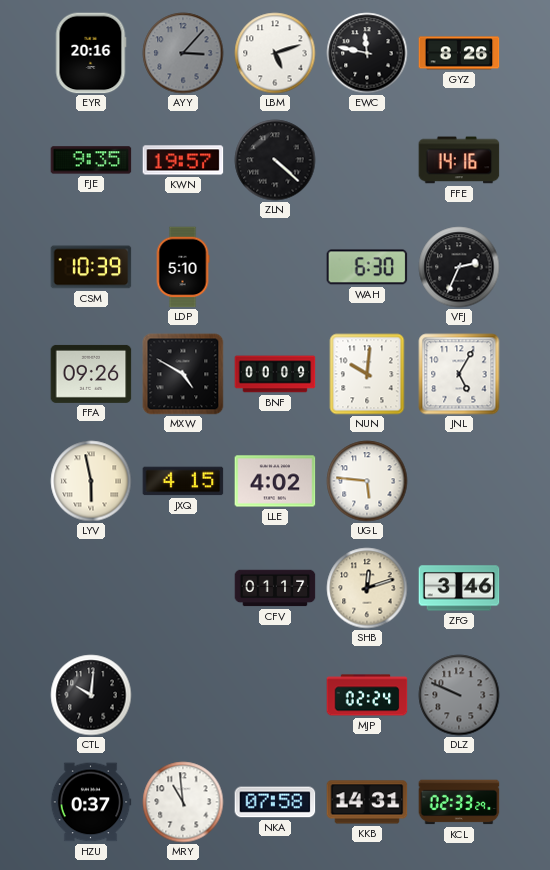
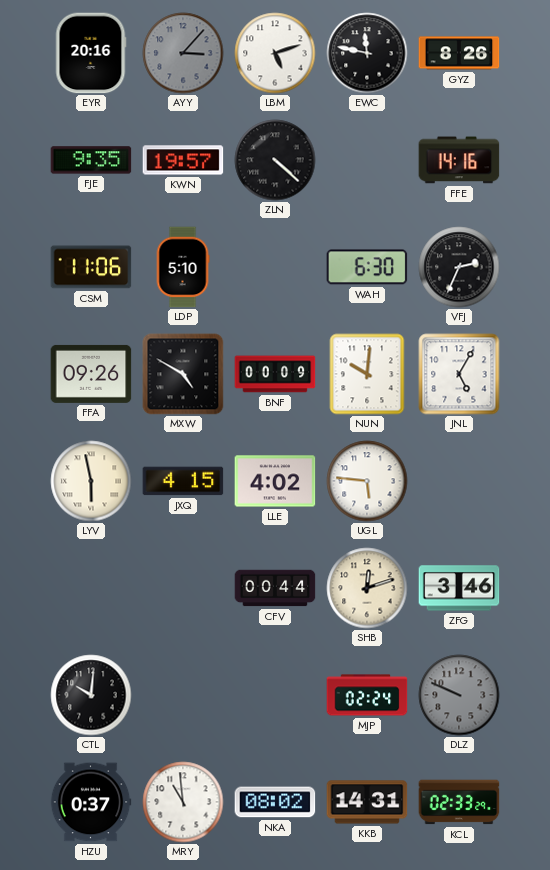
CSM: 10:39 -> 11:06 (91, 267)
CFV: 01:17 -> 00:44 (275, 588)
NKA: 07:58 -> 08:02 (275, 802)
